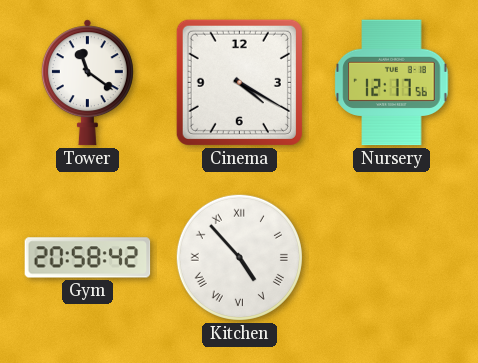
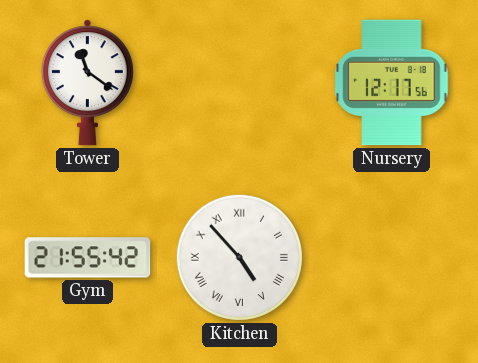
Cinema: 4:20 -> none (239, 82)
Gym: 20:58 -> 21:55 (88, 258)
